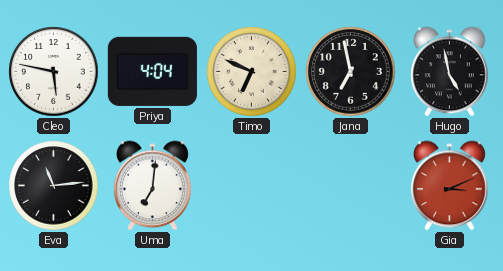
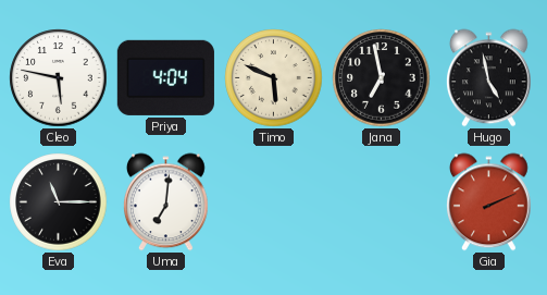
Timo: 6:49 -> 5:49 (274, 78)
Eva: 11:14 -> 11:15 (59, 202)
Gia: 3:11 -> 2:11 (489, 202)
